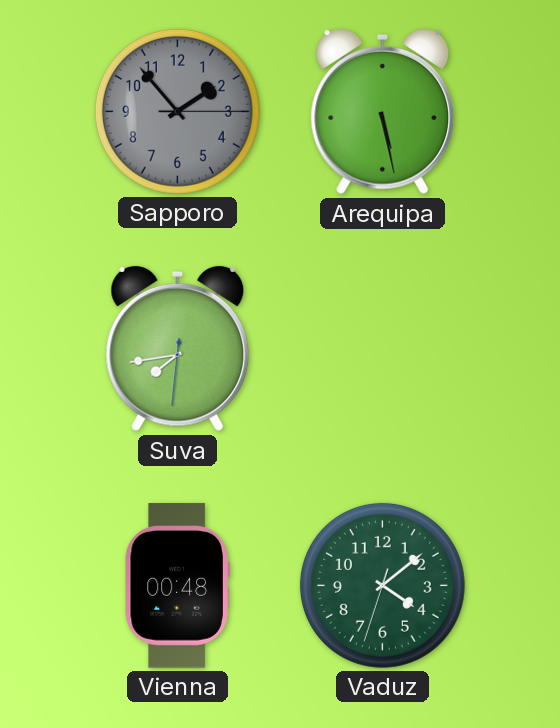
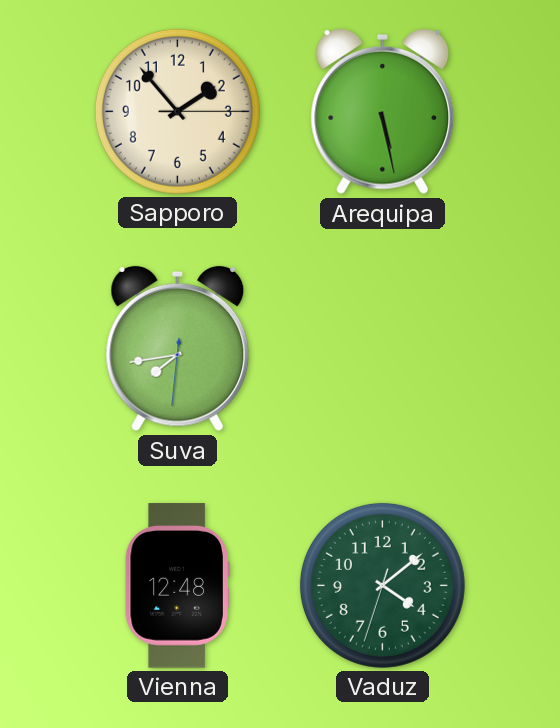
Sapporo dial: grey -> cream (177, 111)
Vienna: 00:48 -> 12:48 (177, 586)
